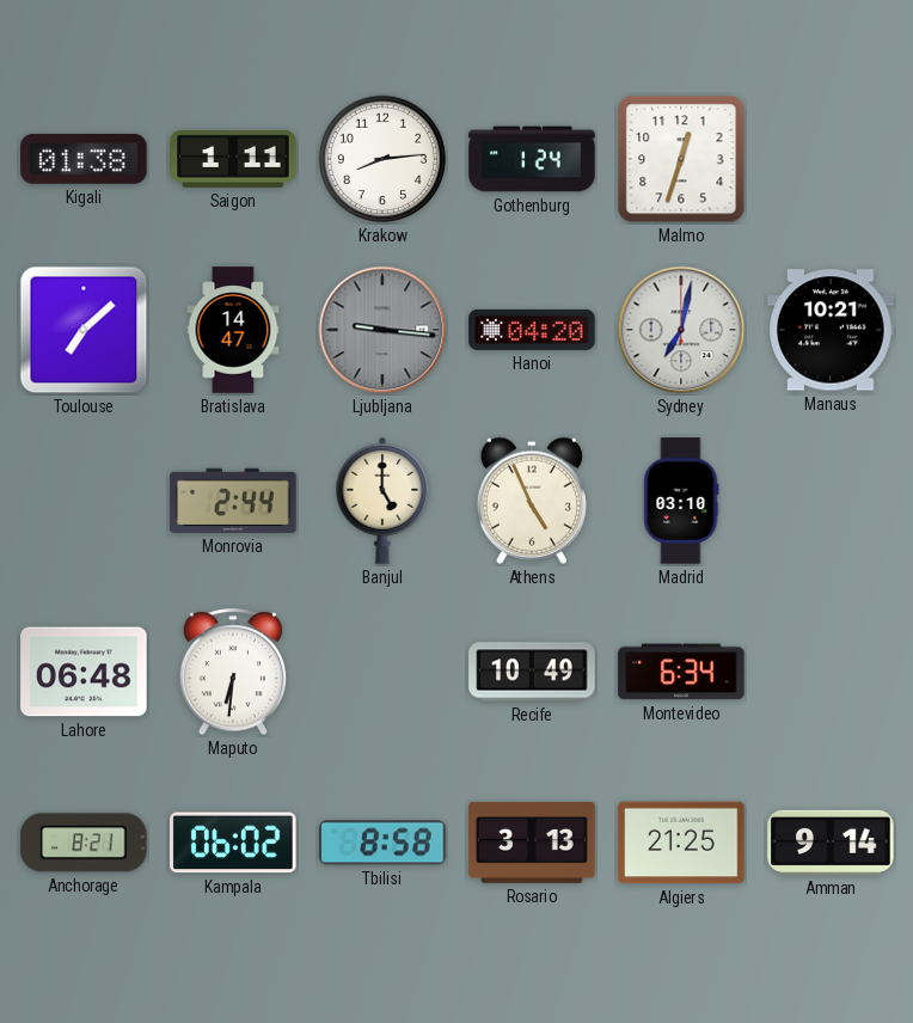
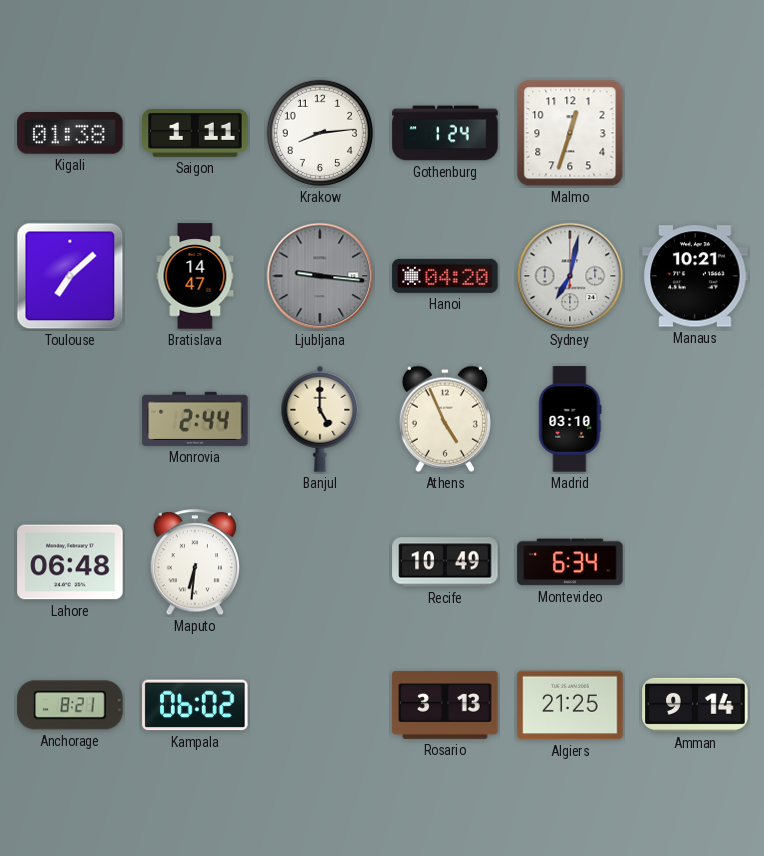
Tbilisi: 8:58 -> none (382, 843)
